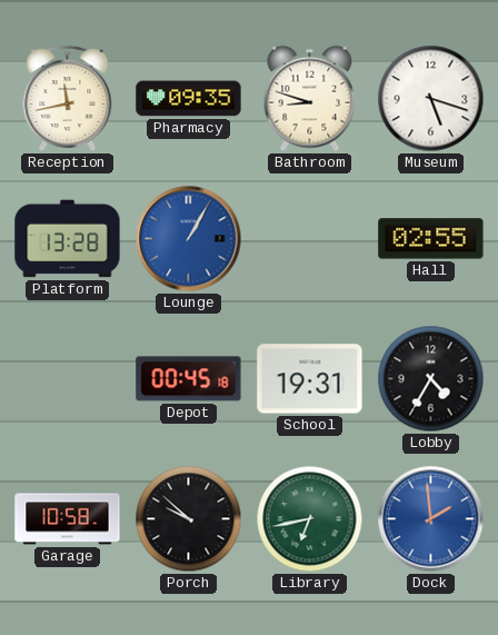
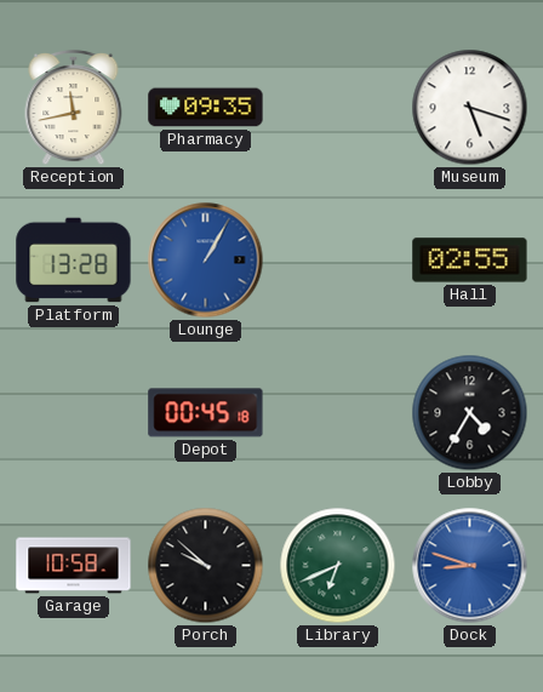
Bathroom: 8:48 -> none (310, 99)
School: 19:31 -> none (310, 379)
Library: 6:43 -> 6:41 (338, 566)
Dock: 1:59 -> 8:48 (470, 566)
